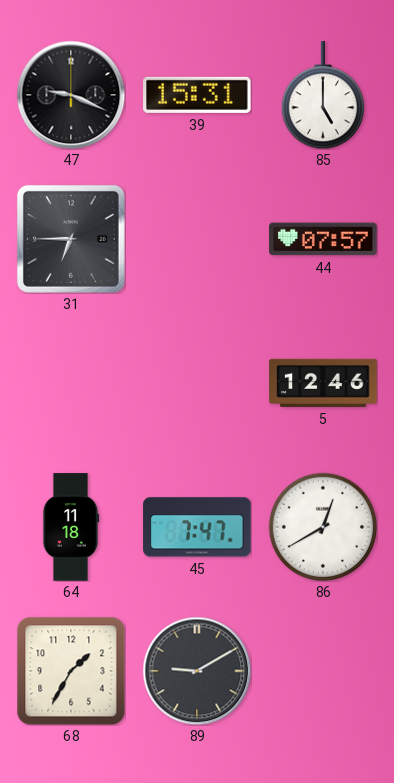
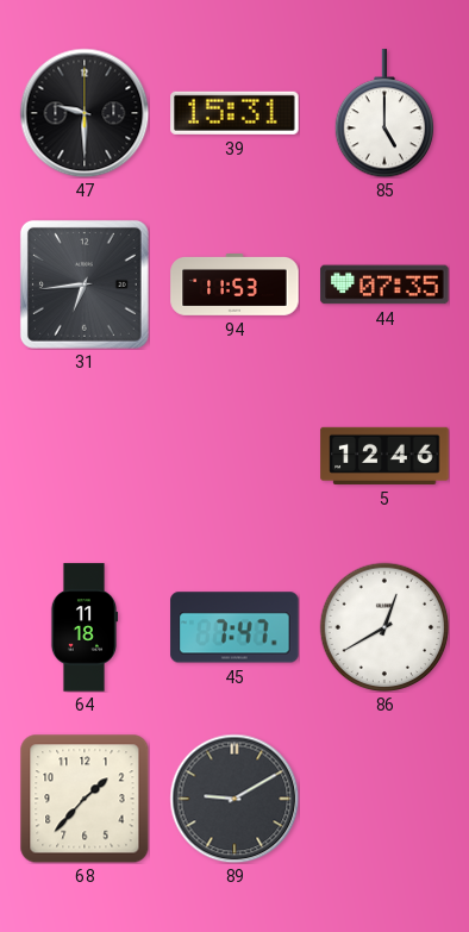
47: 9:19 -> 9:30 (85, 113)
31: 6:45 -> 6:44 (85, 284)
94: none -> 11:53 (234, 286)
44: 07:57 -> 07:35 (384, 284)
68: 1:35 -> 1:37 (85, 799)
